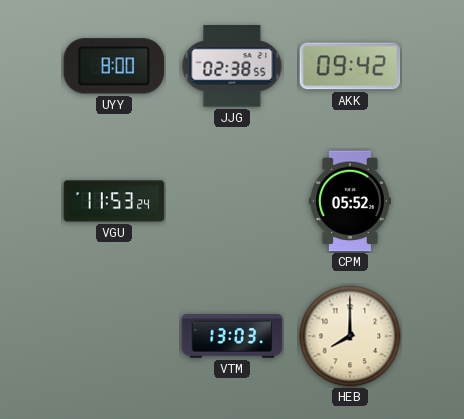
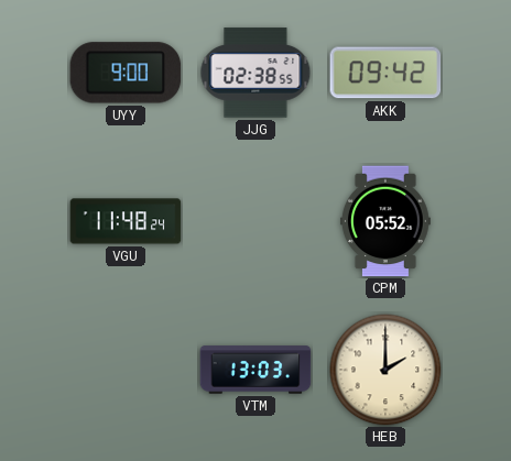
UYY: 8:00 -> 9:00 (126, 73)
VGU: 11:53 -> 11:48 (126, 221)
HEB: 8:00 -> 2:00 (385, 370)
